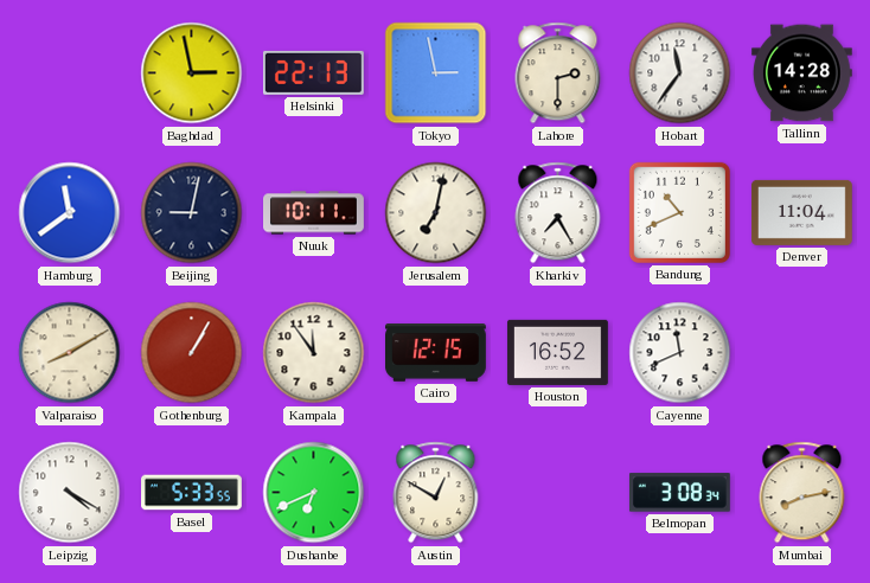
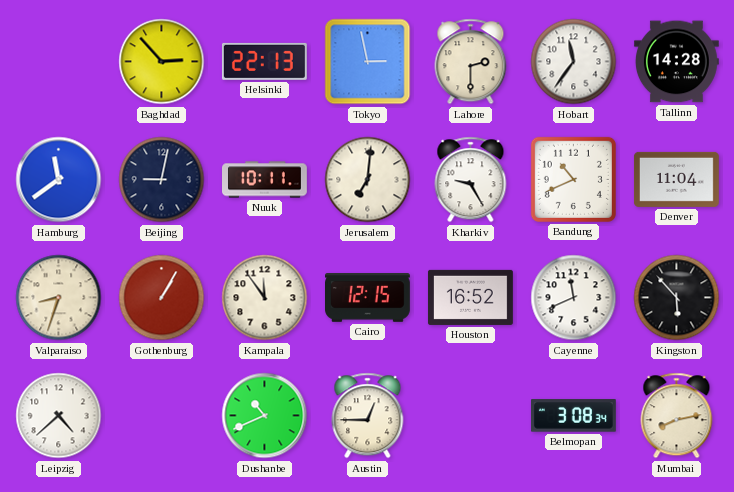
Baghdad: 2:58 -> 2:53 (162, 62)
Jerusalem: 7:02 -> 7:01 (368, 180)
Kharkiv: 7:25 -> 9:25 (471, 180)
Valparaiso: 8:10 -> 8:33 (59, 298)
Kingston: none -> 5:53 (677, 298)
Leipzig: 4:20 -> 4:38 (59, 416)
Basel: 5:33 -> none (192, 493)
Dushanbe: 6:41 -> 10:41 (265, 416)
Austin: 12:50 -> 12:45 (368, 416)
